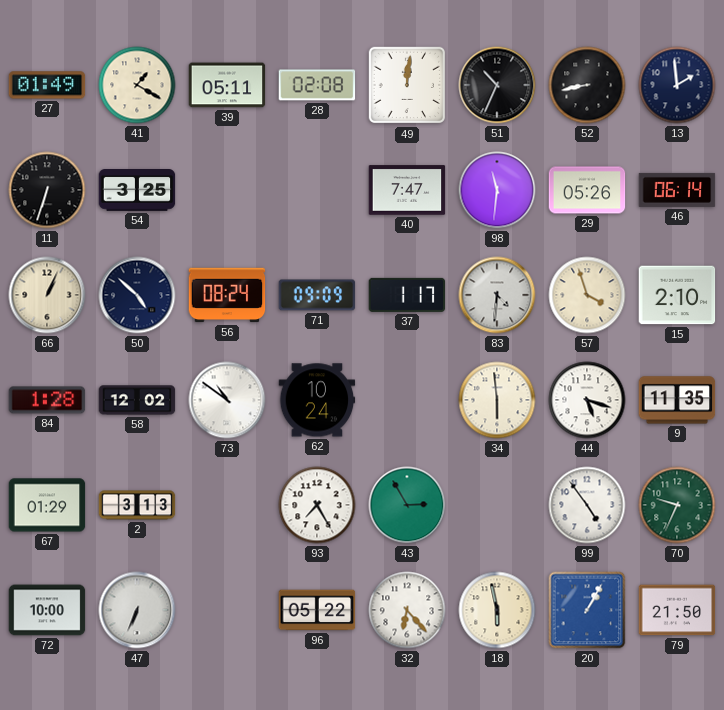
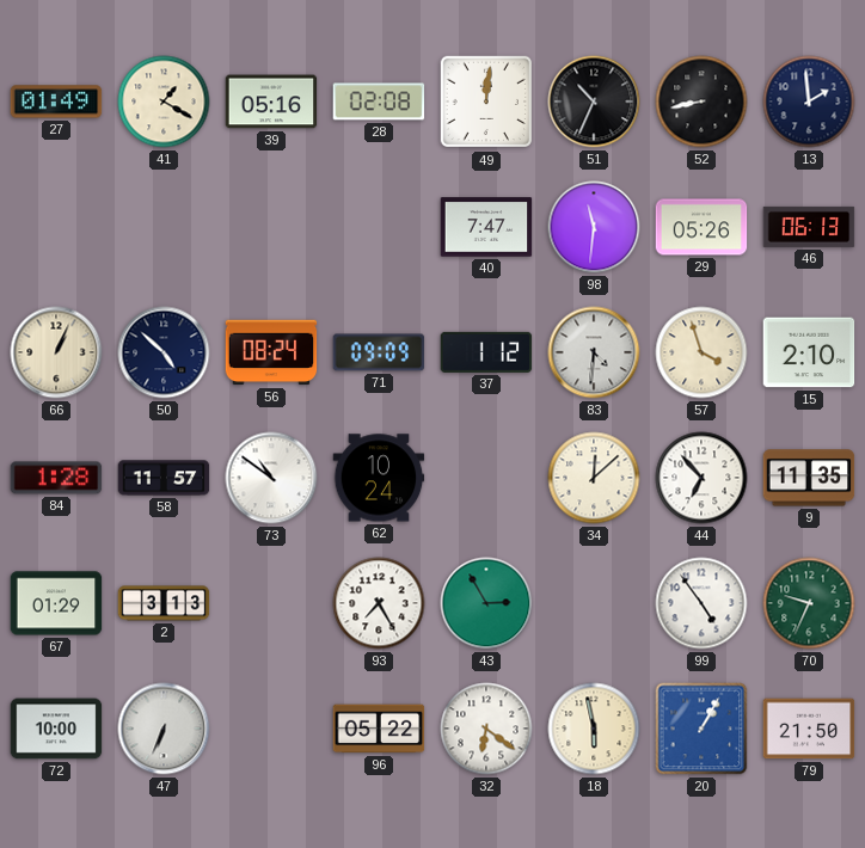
39: 05:11 -> 05:16 (271, 102)
11: 6:33 -> none (47, 190)
54: 3:25 -> none (137, 191)
46: 06:14 -> 06:13 (809, 227)
37: 1:17 -> 1:12 (486, 352)
58: 12:02 -> 11:57 (164, 478)
34: 5:59 -> 12:08 (594, 478)
44: 5:18 -> 6:53 (701, 478)
32: 6:23 -> 6:21 (486, 729)
